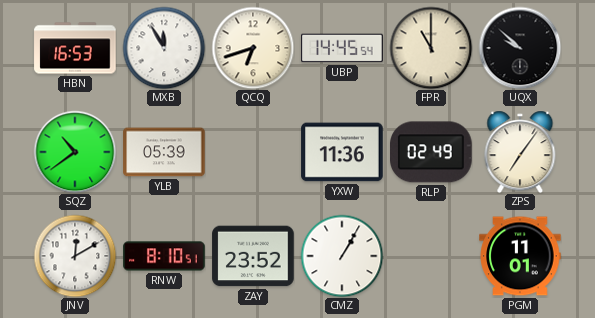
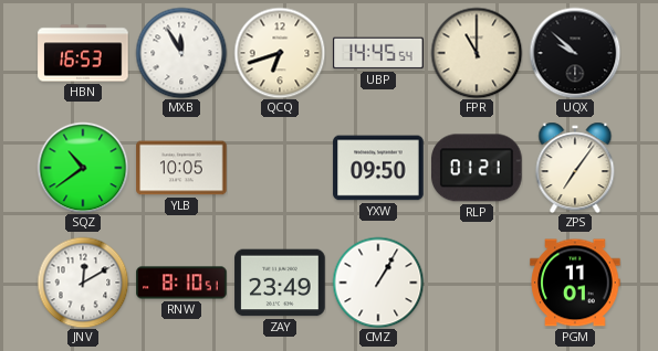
YLB: 05:39 -> 10:05 (181, 168)
YXW: 11:36 -> 09:50 (378, 168)
RLP: 02:49 -> 01:21 (477, 168)
ZAY: 23:52 -> 23:49 (280, 283)
